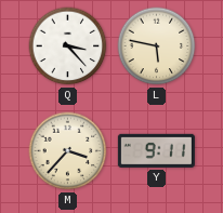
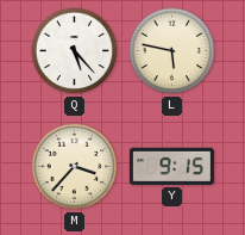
Q: 3:23 -> 5:23 (75, 51)
Y: 9:11 -> 9:15 (171, 166)
